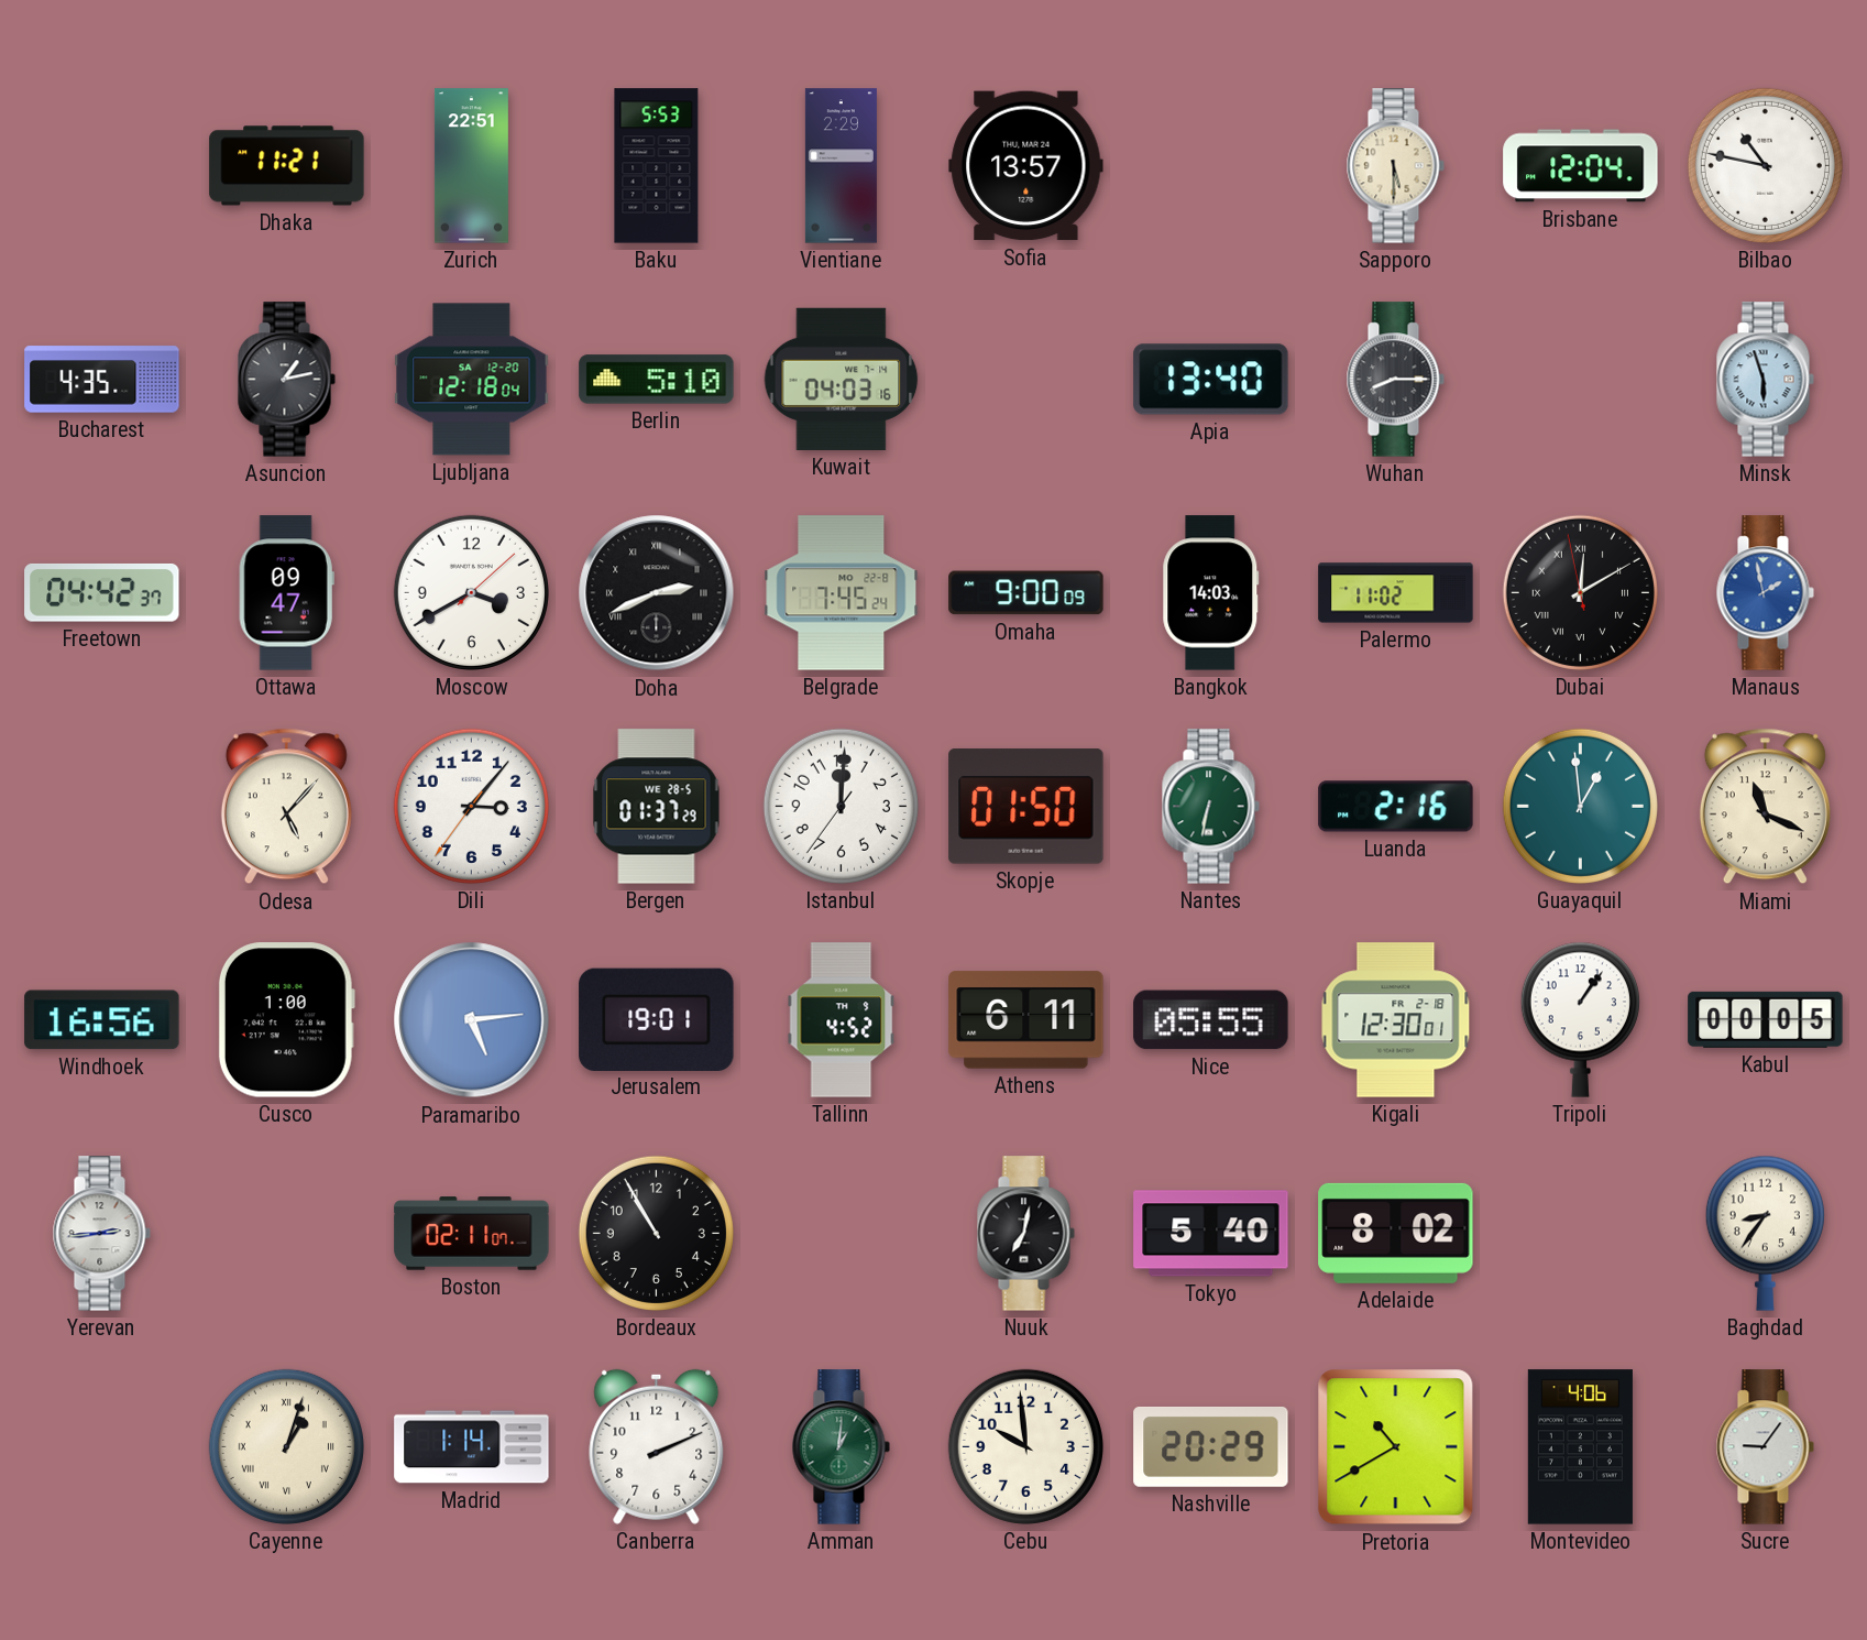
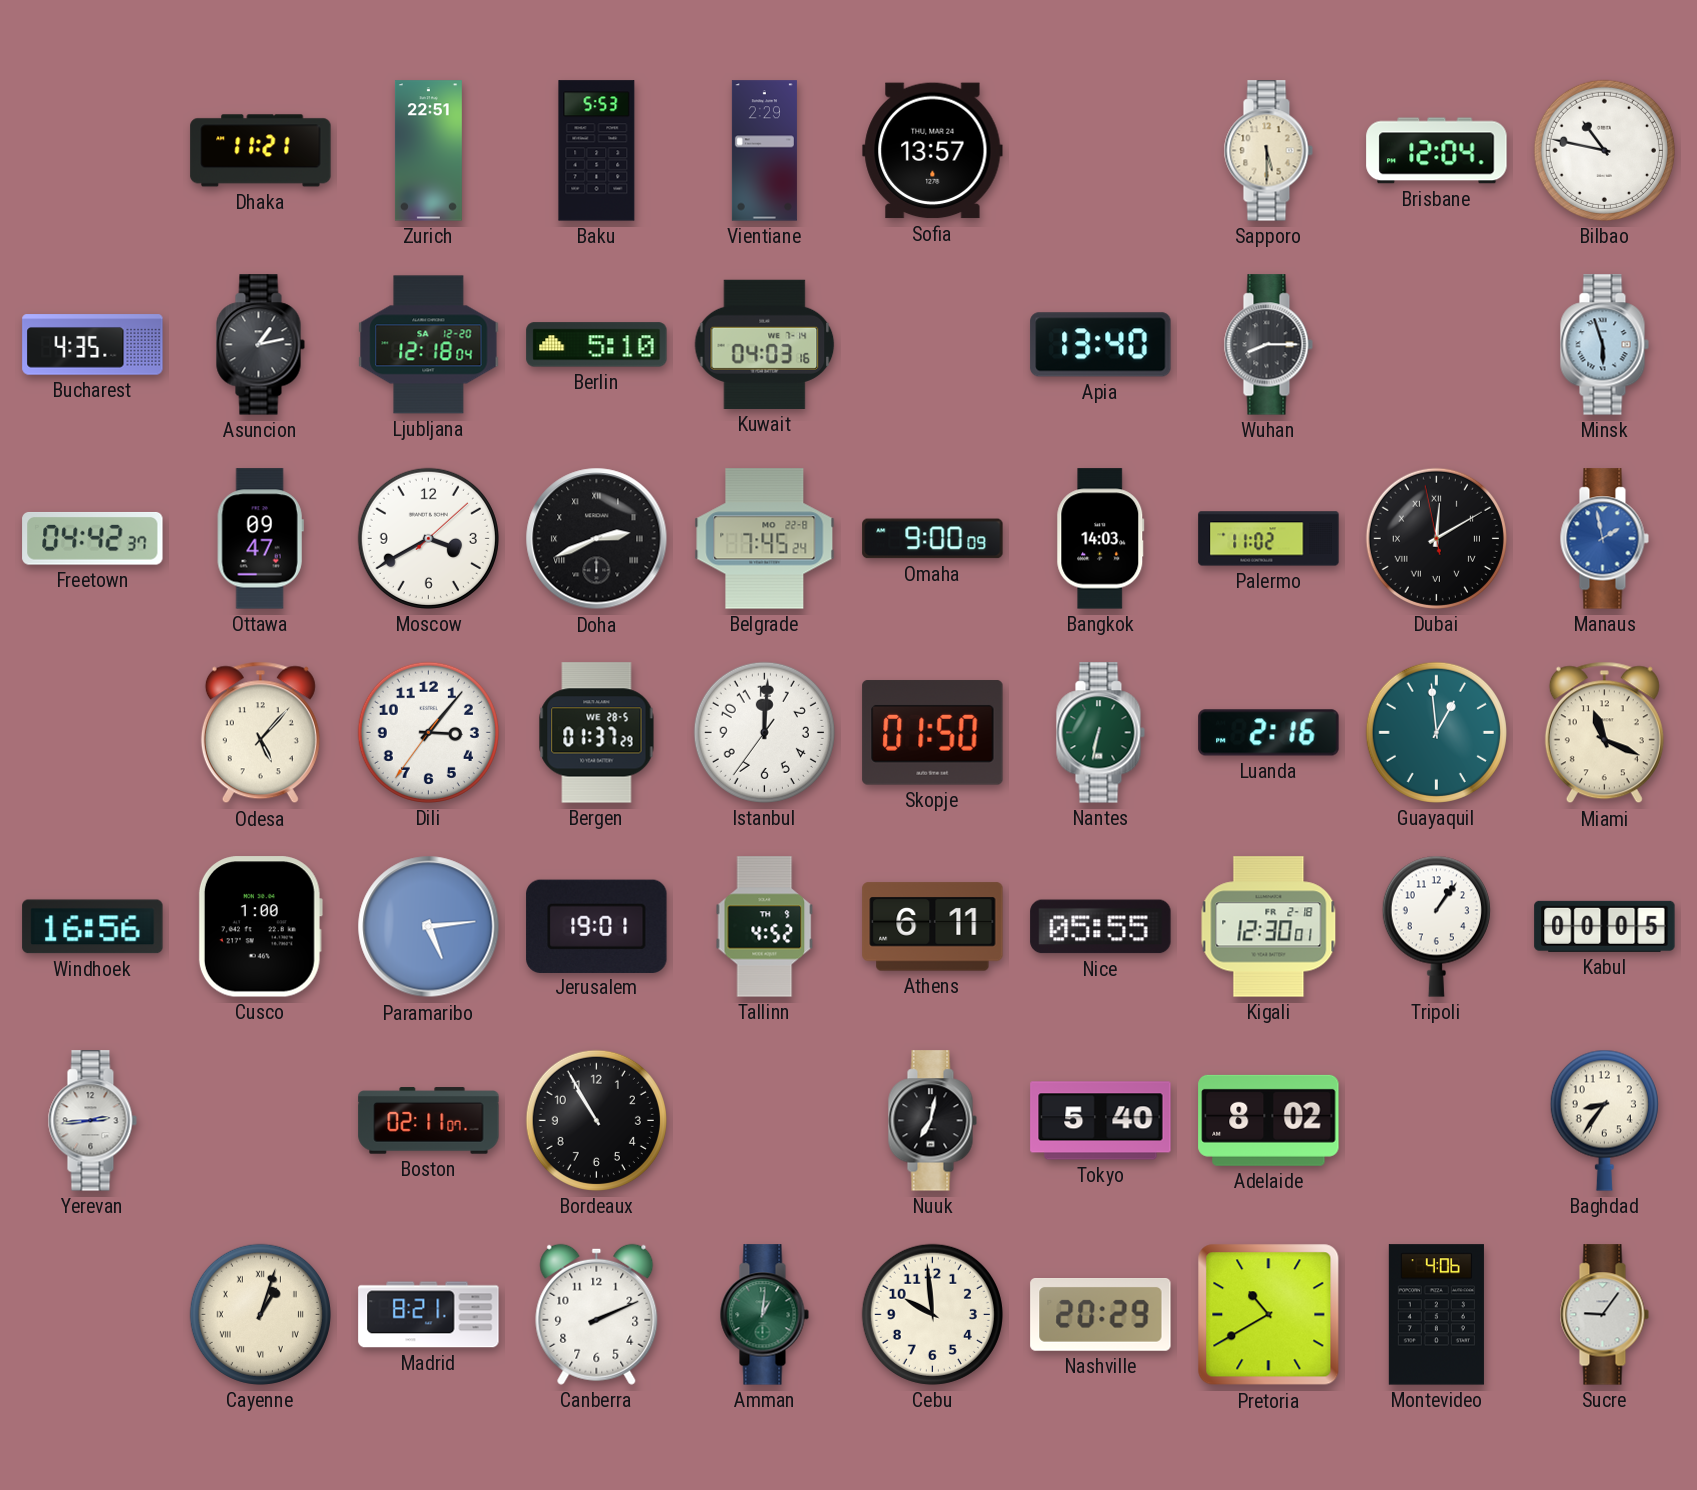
Madrid: 1:14 -> 8:21 (429, 1315)
